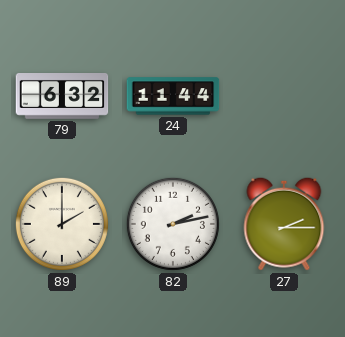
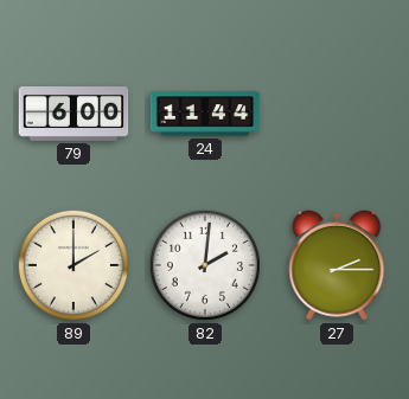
79: 6:32 -> 6:00 (74, 115)
82: 2:13 -> 2:01 (205, 265)
